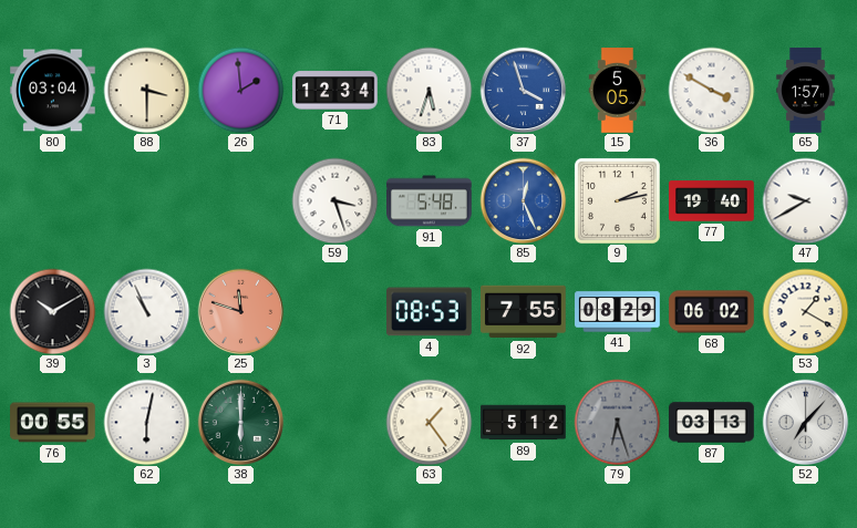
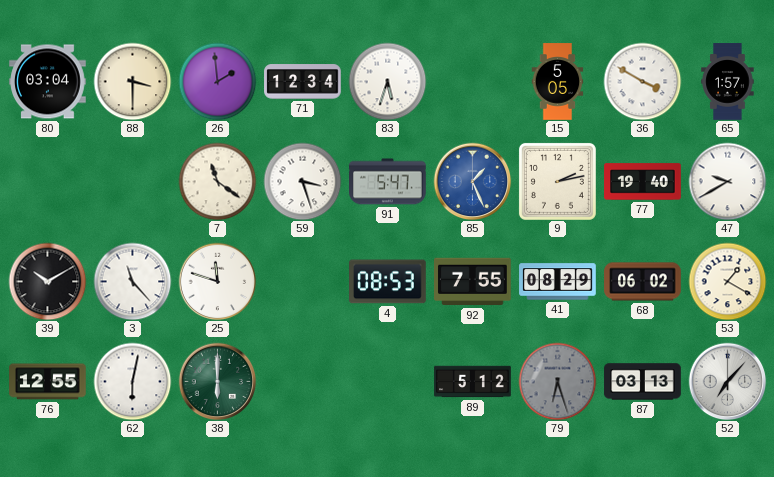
37: 3:57 -> none (523, 90)
7: none -> 11:21 (217, 181)
91: 5:48 -> 5:47 (388, 182)
85: 12:26 -> 1:26 (472, 181)
3: 10:56 -> 11:23 (132, 281)
25 dial: salmon -> white (217, 281)
76: 00:55 -> 12:55 (48, 382)
63: 1:24 -> none (428, 422)
